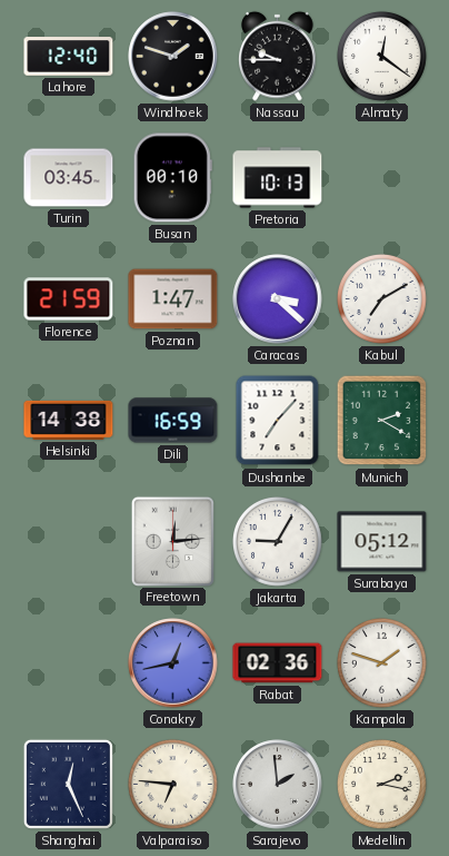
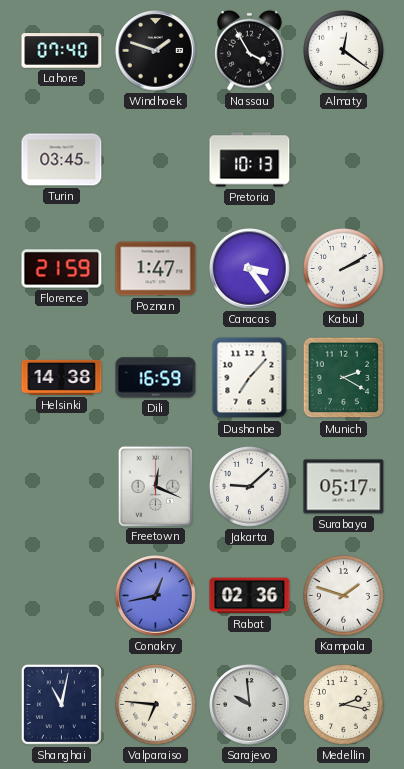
Lahore: 12:40 -> 07:40 (62, 51)
Nassau: 9:45 -> 3:55 (250, 50)
Busan: 00:10 -> none (172, 178)
Caracas: 3:22 -> 3:24 (250, 269)
Kabul: 7:10 -> 2:10 (344, 269)
Freetown: 12:14 -> 12:19 (155, 486)
Jakarta: 9:05 -> 9:08 (250, 487)
Surabaya: 05:12 -> 05:17 (344, 487)
Shanghai: 12:26 -> 11:02 (61, 704)
Sarajevo: 1:59 -> 9:59 (250, 705)
